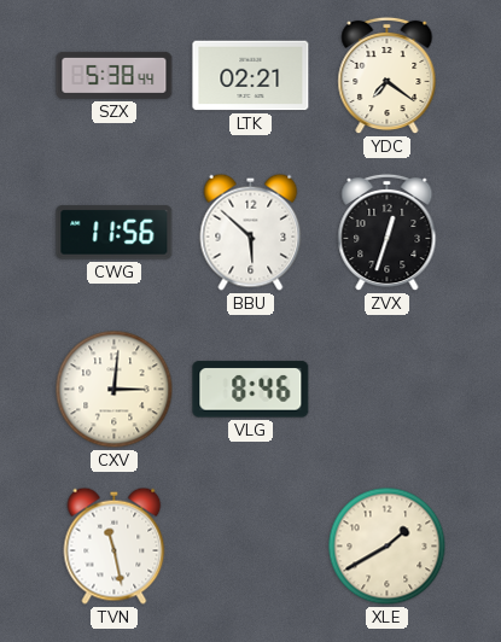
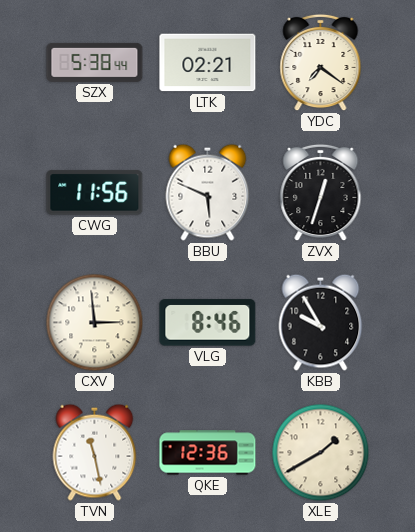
BBU: 5:52 -> 5:49 (208, 192)
CXV: 3:01 -> 2:59 (95, 323)
KBB: none -> 9:55 (321, 322)
QKE: none -> 12:36 (208, 453)
